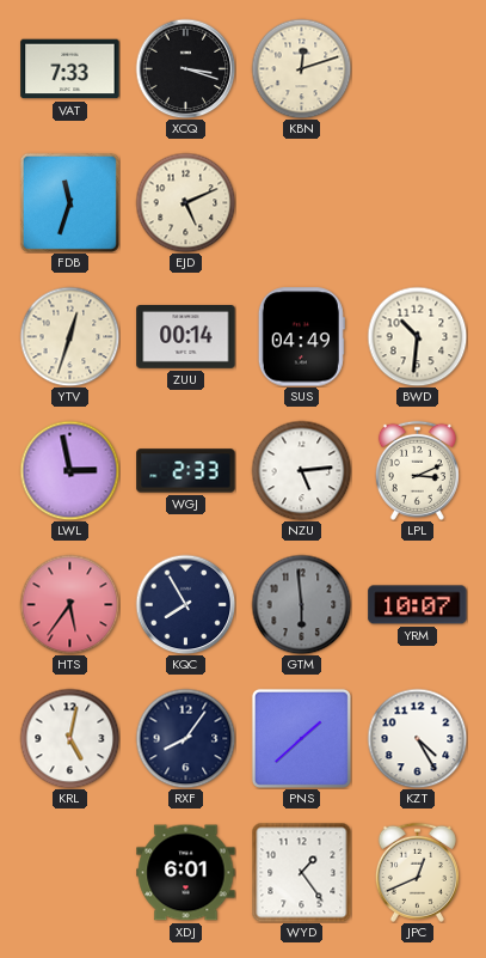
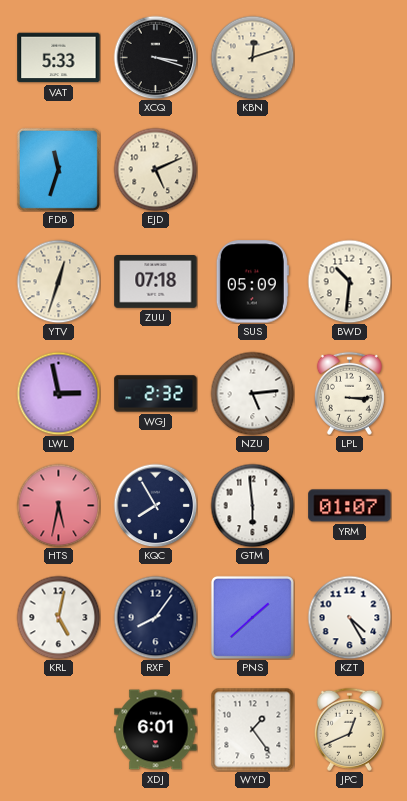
VAT: 7:33 -> 5:33 (59, 58)
ZUU: 00:14 -> 07:18 (156, 282)
SUS: 04:49 -> 05:09 (252, 282)
WGJ: 2:33 -> 2:32 (156, 394)
LPL: 3:11 -> 3:15 (349, 393)
HTS: 5:36 -> 5:32 (58, 505)
GTM dial: grey -> white (252, 505)
YRM: 10:07 -> 01:07 (350, 506)
